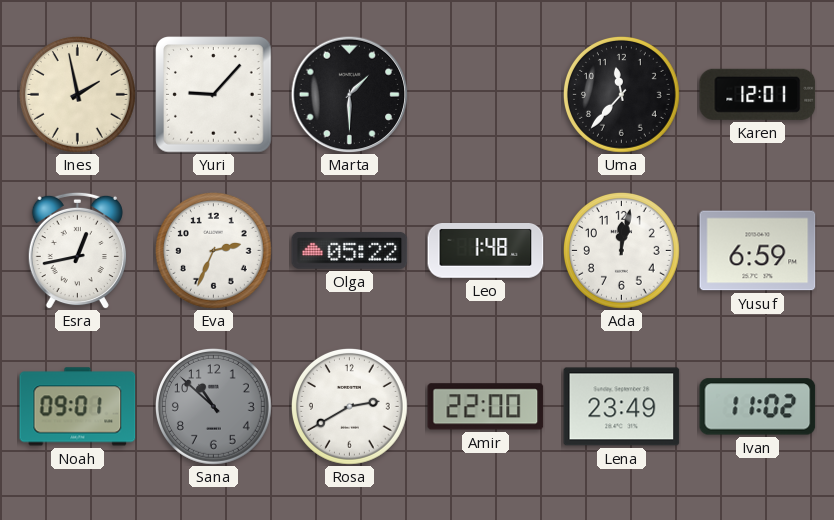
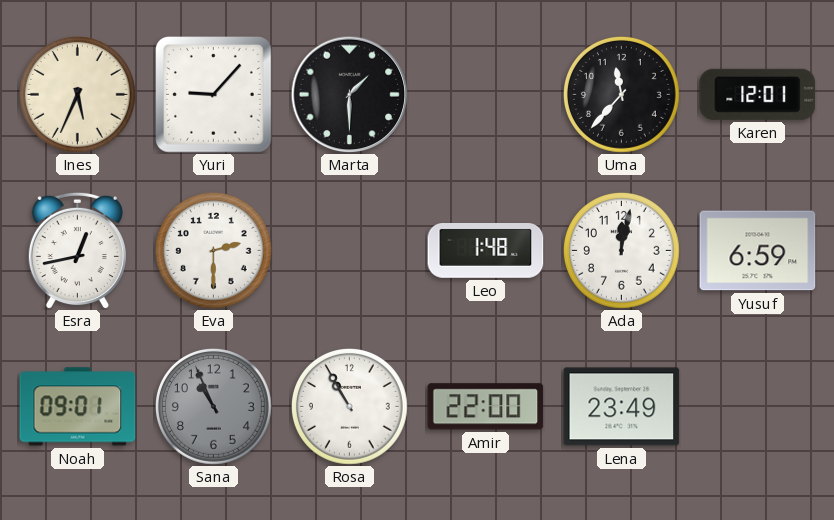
Ines: 1:58 -> 5:34 (77, 94)
Eva: 2:34 -> 2:30 (213, 250)
Olga: 05:22 -> none (350, 251)
Sana: 10:52 -> 10:56 (213, 406)
Rosa: 2:40 -> 10:55 (349, 406)
Ivan: 11:02 -> none (758, 407)
